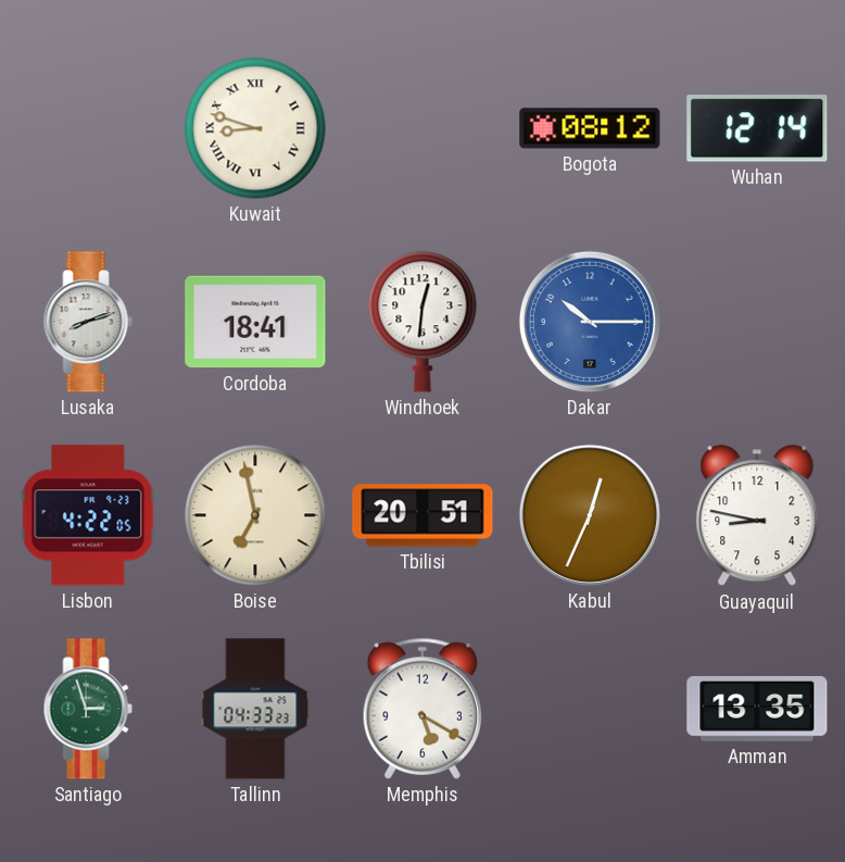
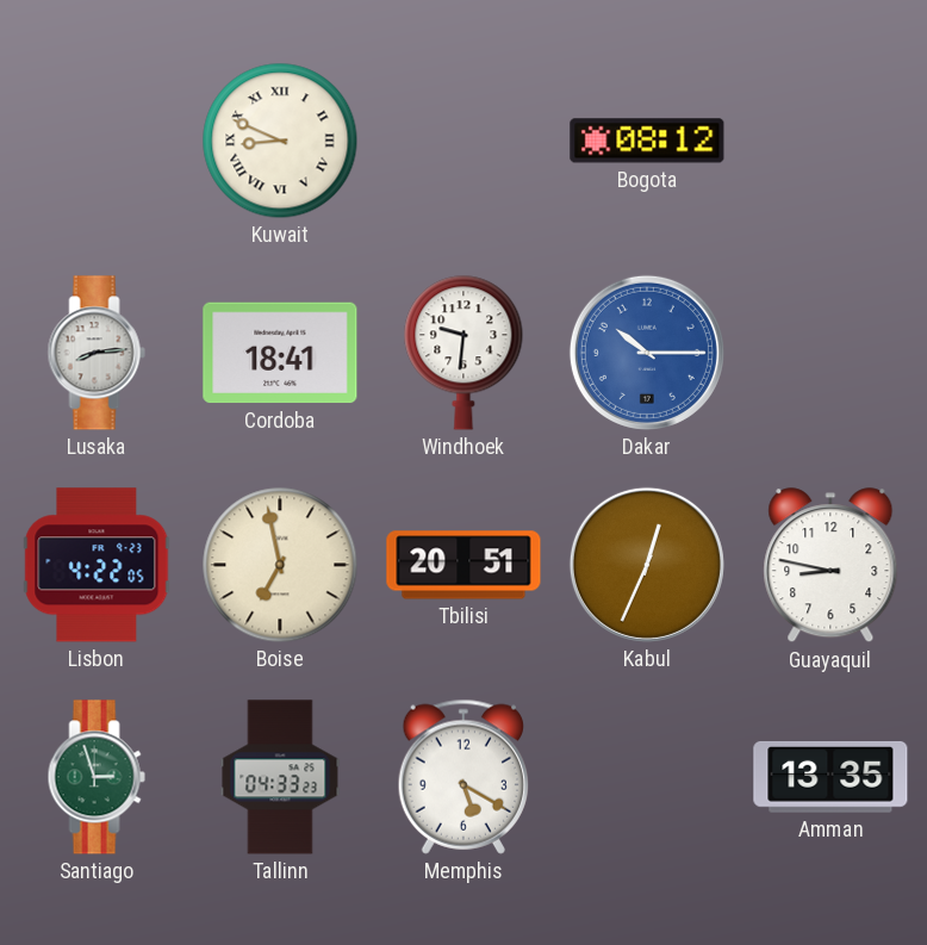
Kuwait: 8:48 -> 8:49 (280, 141)
Wuhan: 12:14 -> none (757, 128)
Lusaka: 8:12 -> 8:14 (97, 353)
Windhoek: 12:31 -> 9:31 (463, 353)
